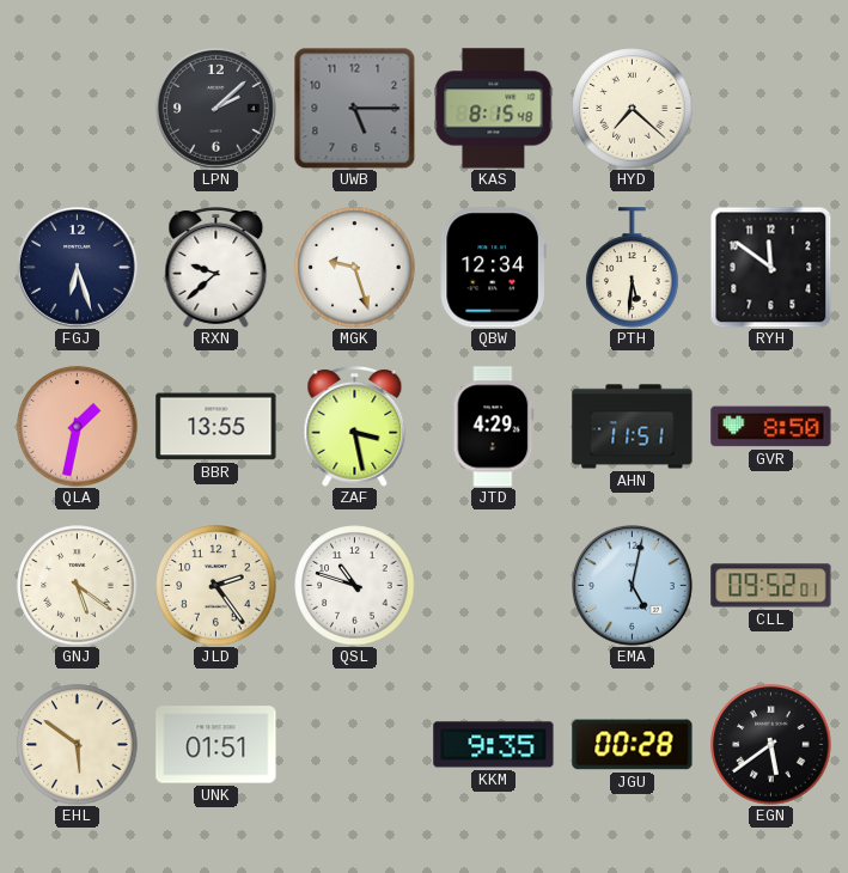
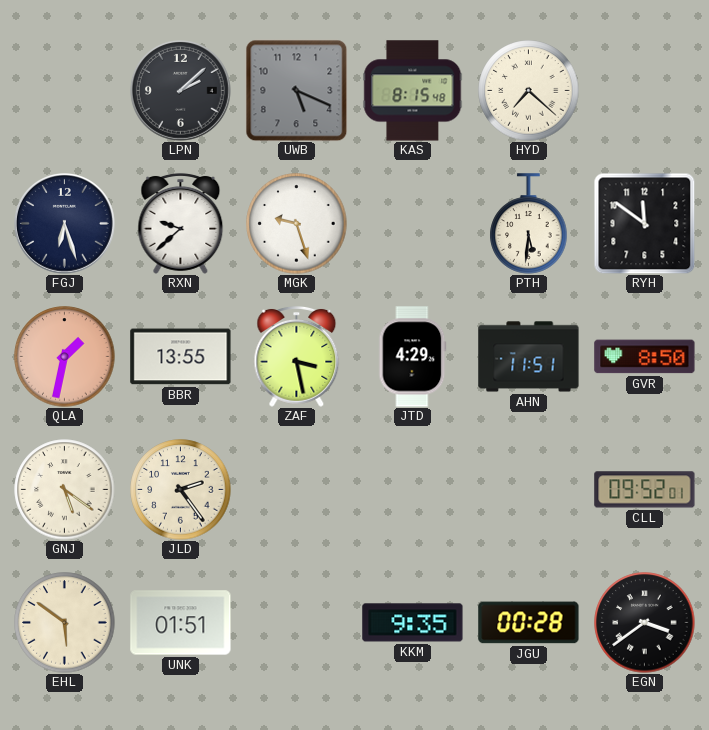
UWB: 5:15 -> 5:19 (296, 90)
QBW: 12:34 -> none (493, 268)
QSL: 10:48 -> none (355, 586)
EMA: 5:02 -> none (633, 586)
EGN: 5:39 -> 3:39 (645, 623)
